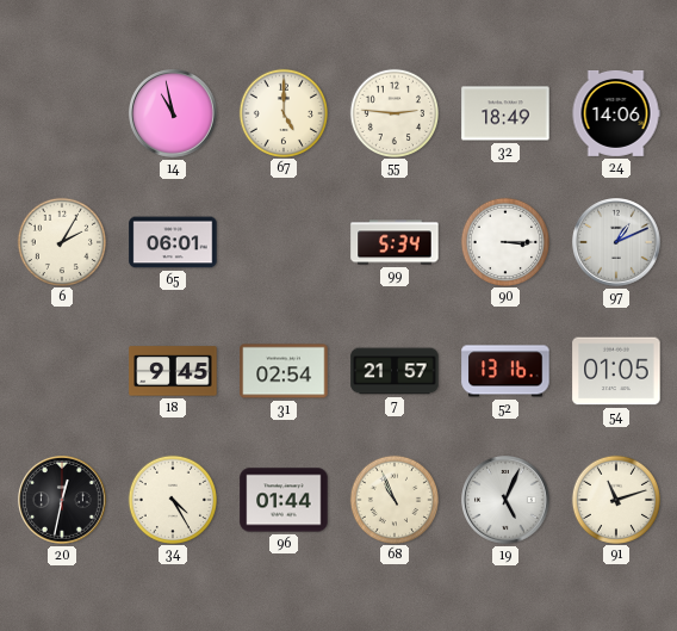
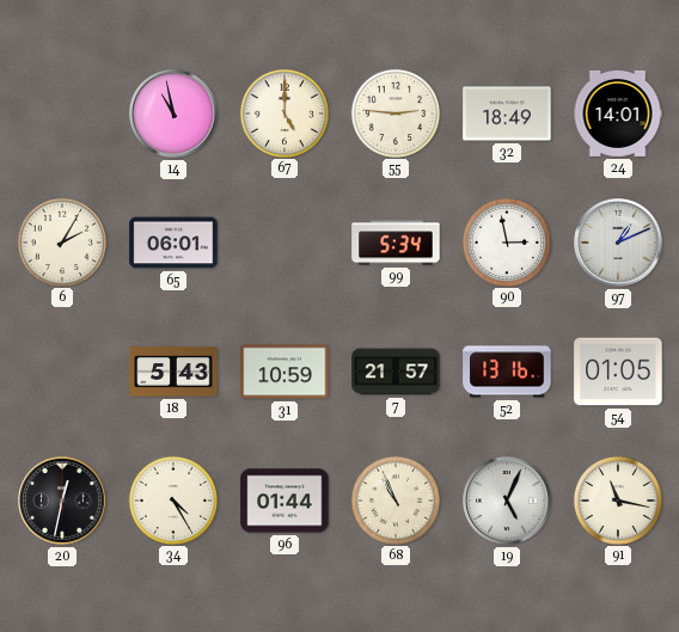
24: 14:06 -> 14:01 (618, 113)
90: 3:15 -> 2:58 (506, 241)
18: 9:45 -> 5:43 (173, 372)
31: 02:54 -> 10:59 (285, 372)
91: 11:12 -> 11:17 (617, 499)
